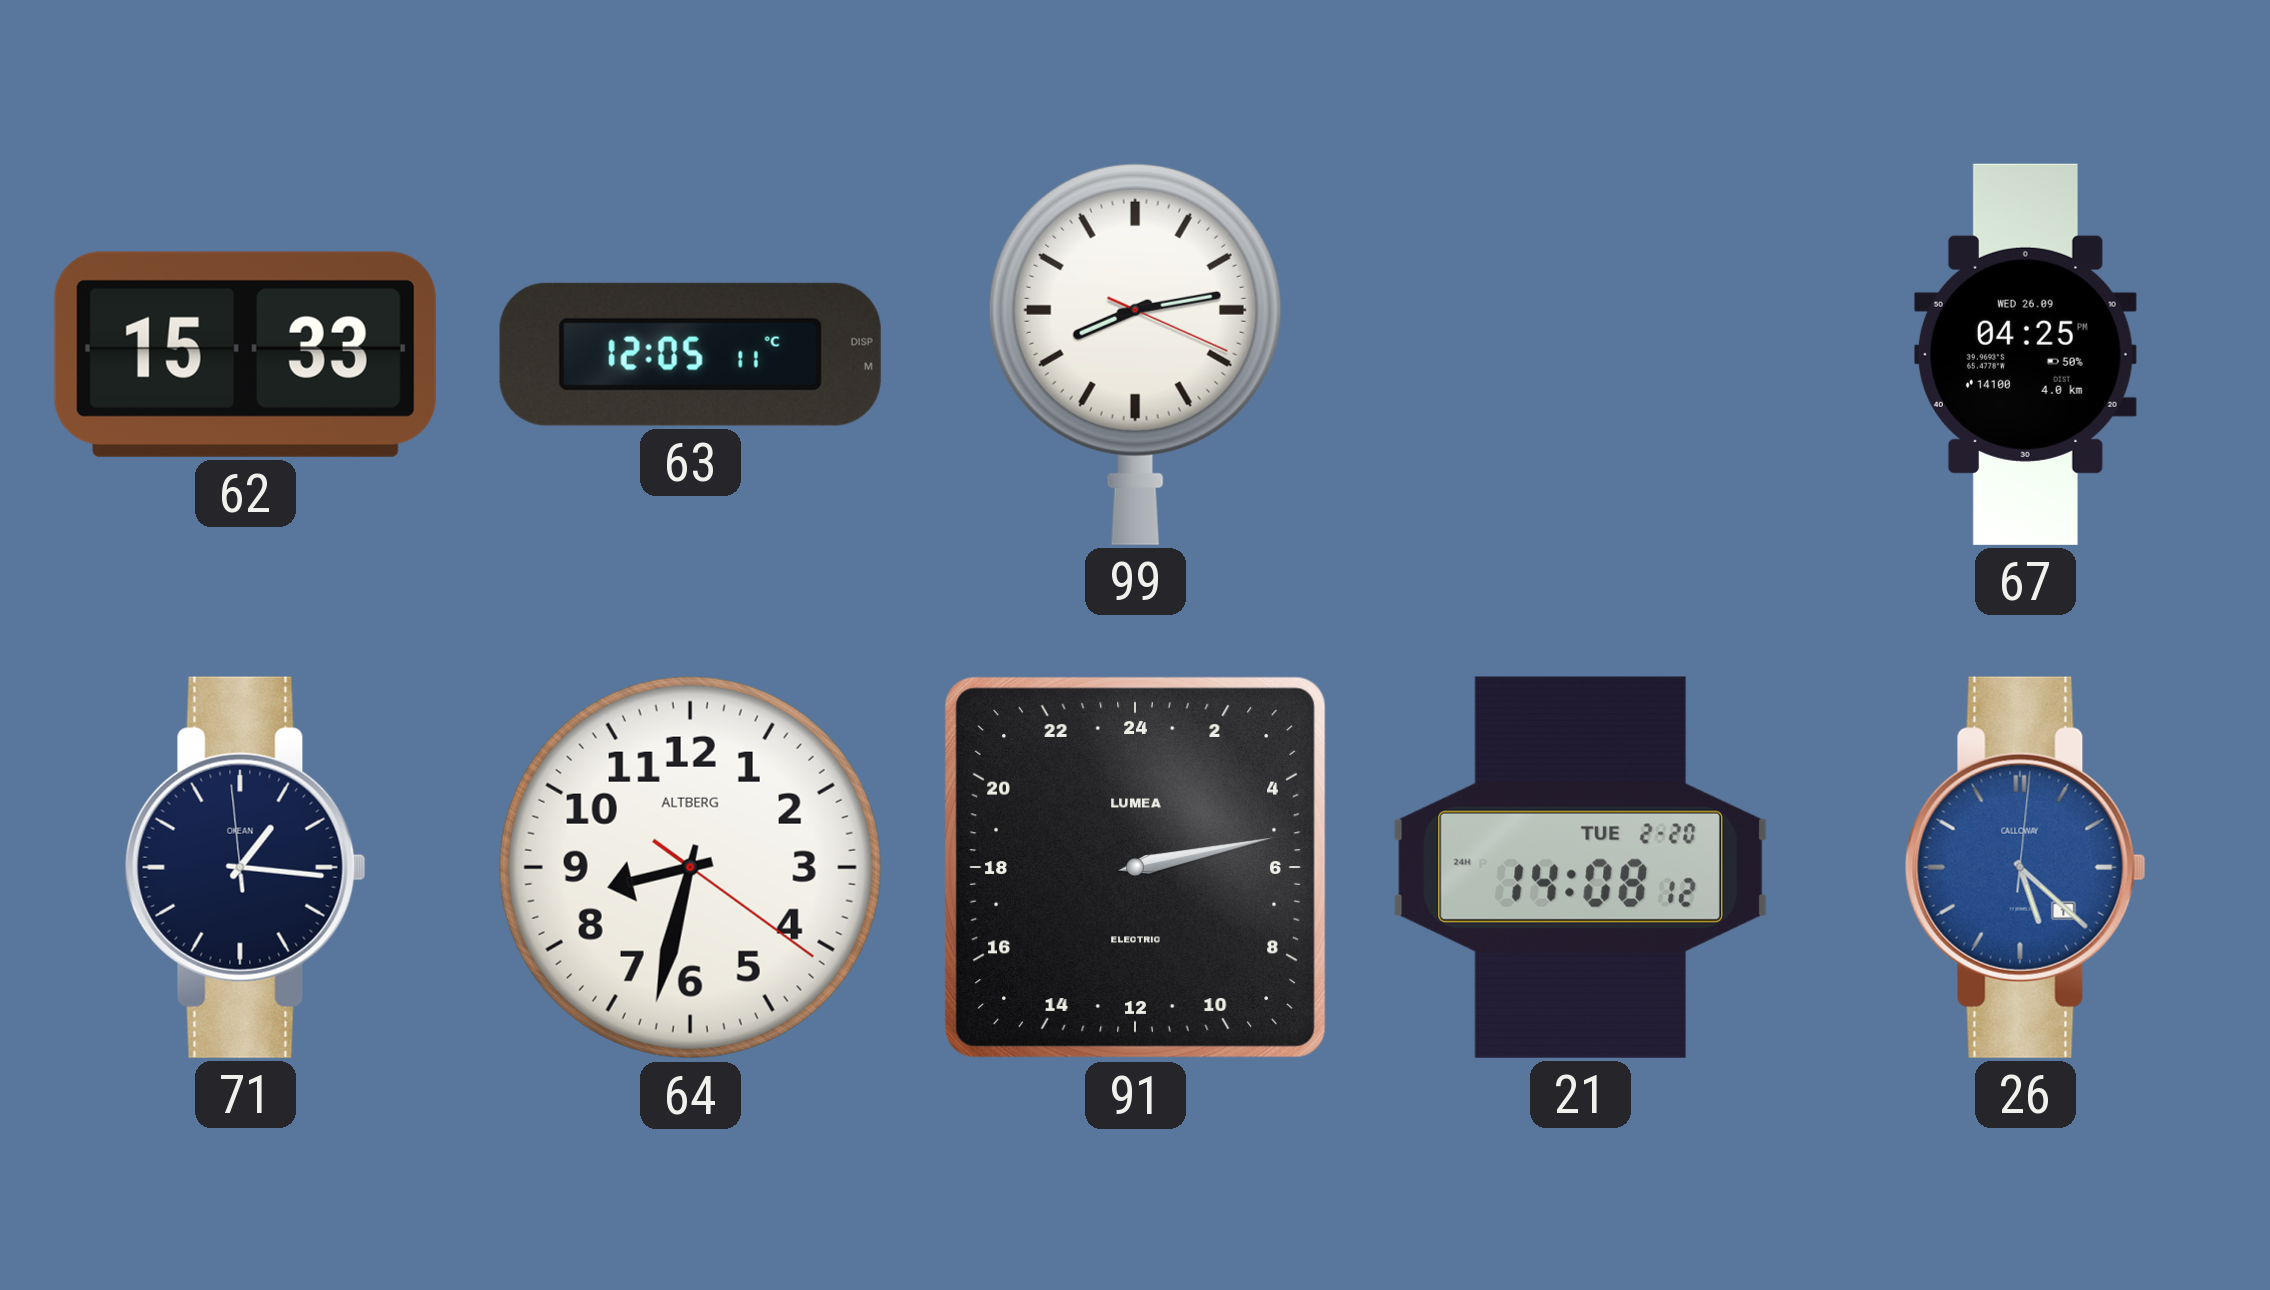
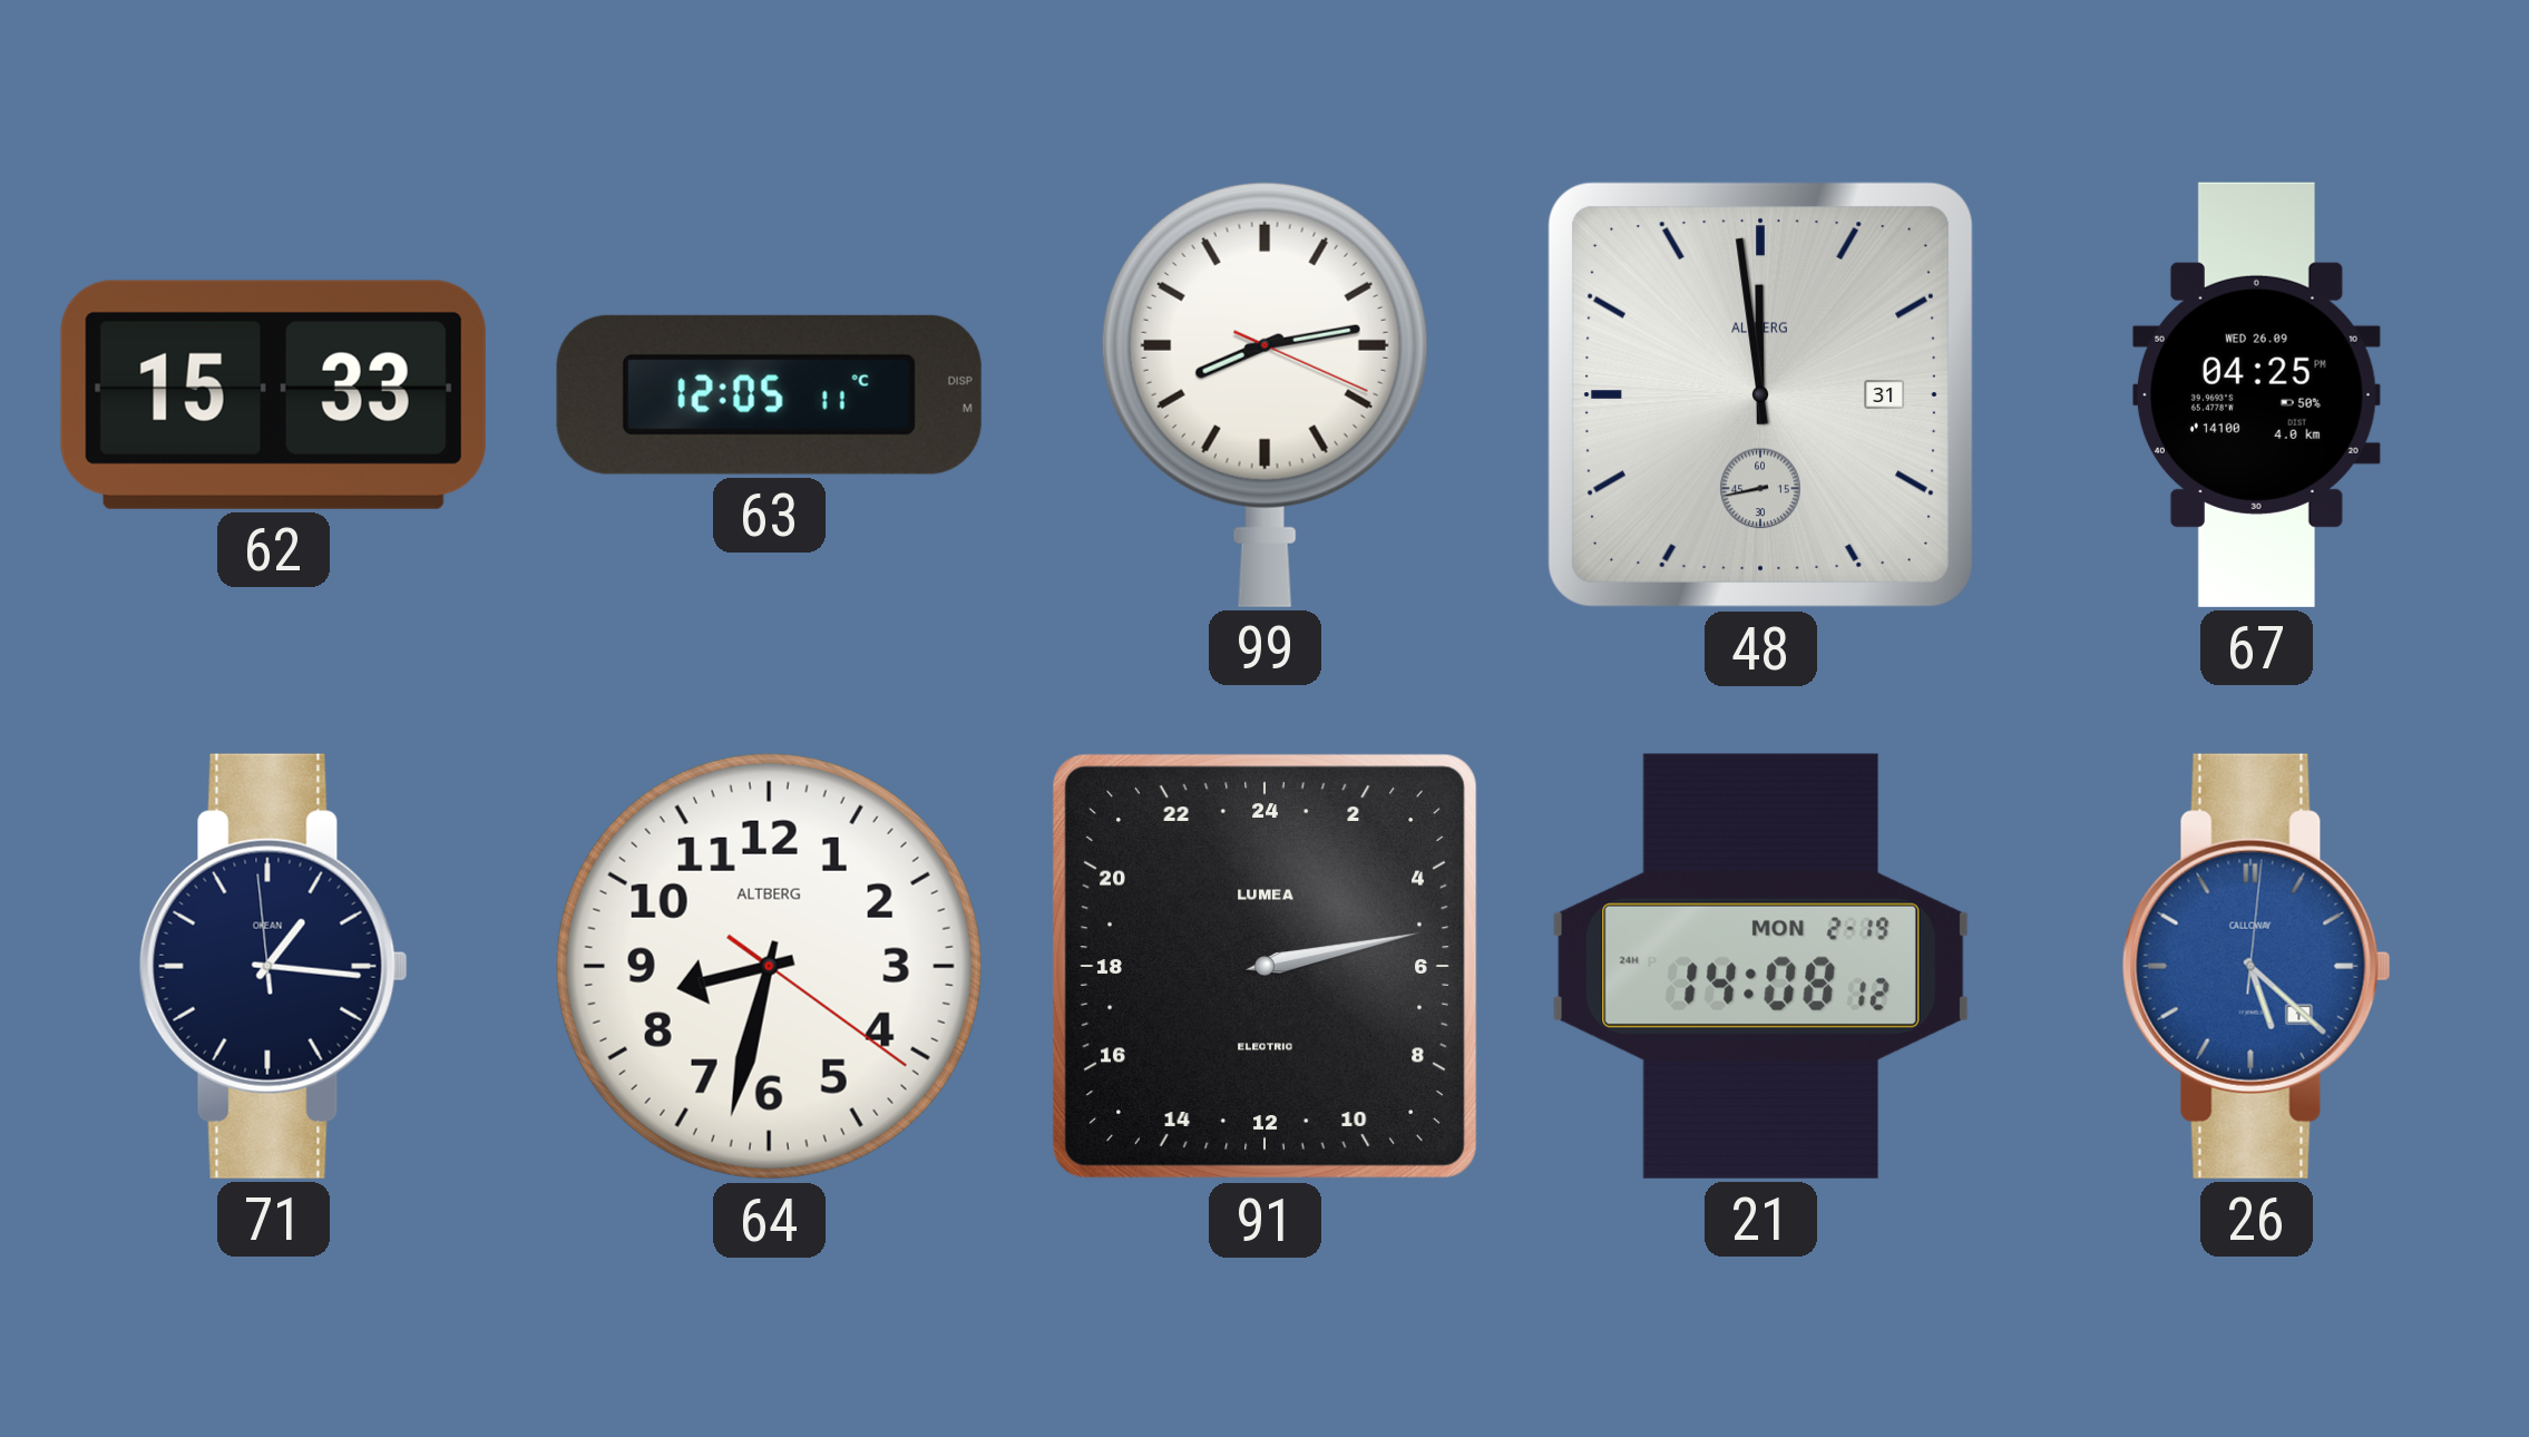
48: none -> 11:58 (1760, 394)
21 date: TUE 2-20 -> MON 2-19 (1760, 966)
